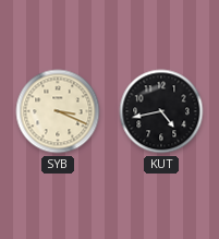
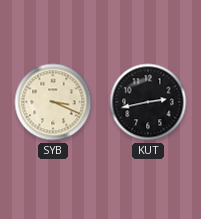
KUT: 4:43 -> 2:43 (148, 102)
